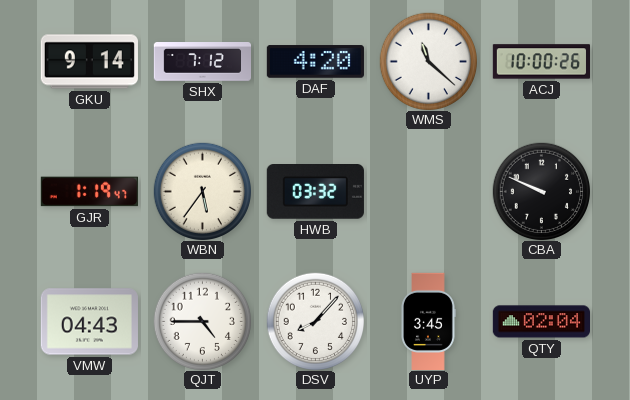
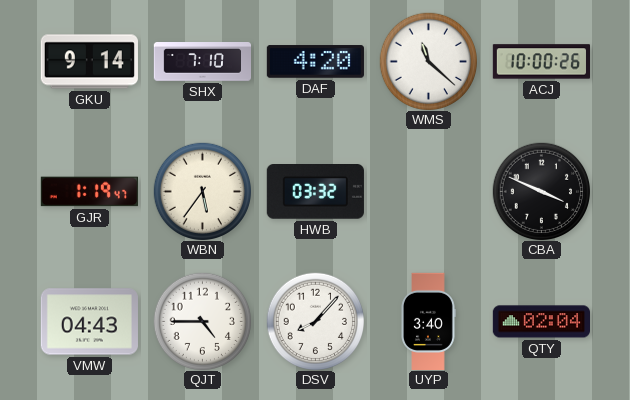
SHX: 7:12 -> 7:10 (202, 62)
CBA: 9:49 -> 3:49 (541, 191)
UYP: 3:45 -> 3:40 (428, 321)
